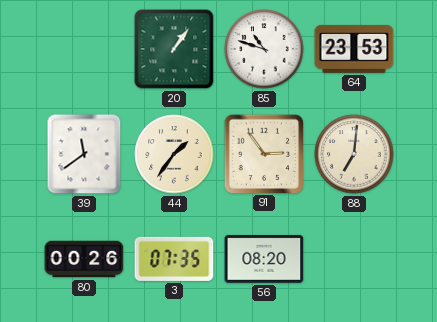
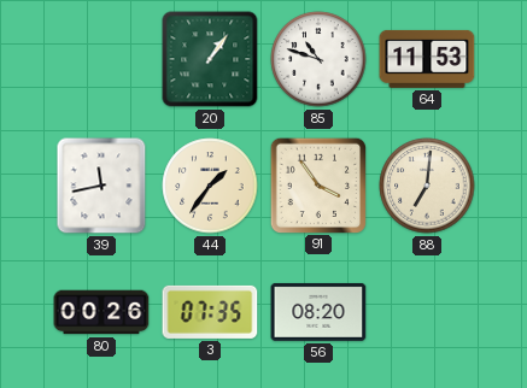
64: 23:53 -> 11:53 (427, 59)
39: 11:39 -> 11:43 (101, 186)
91: 2:54 -> 3:54 (317, 184)
